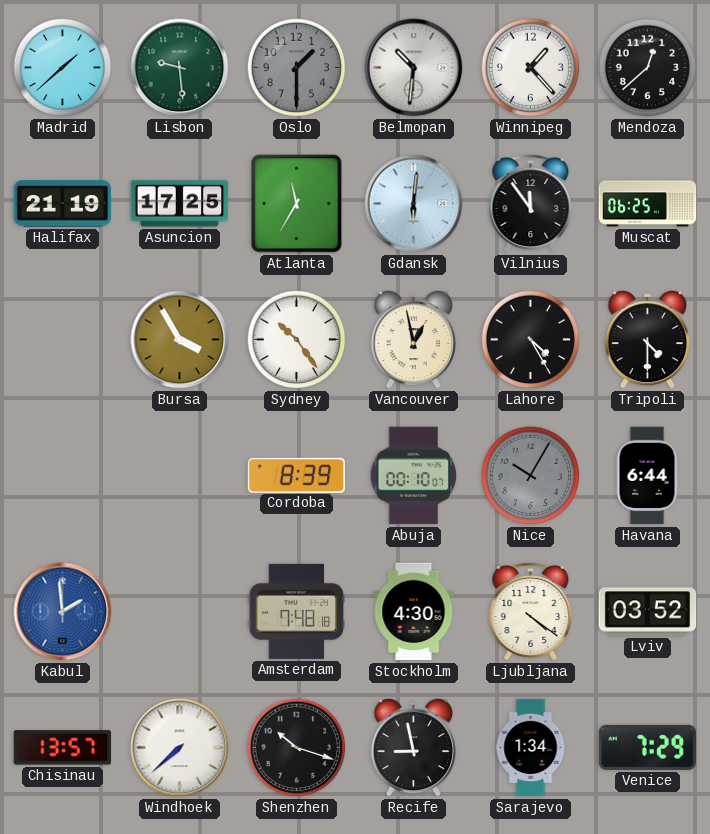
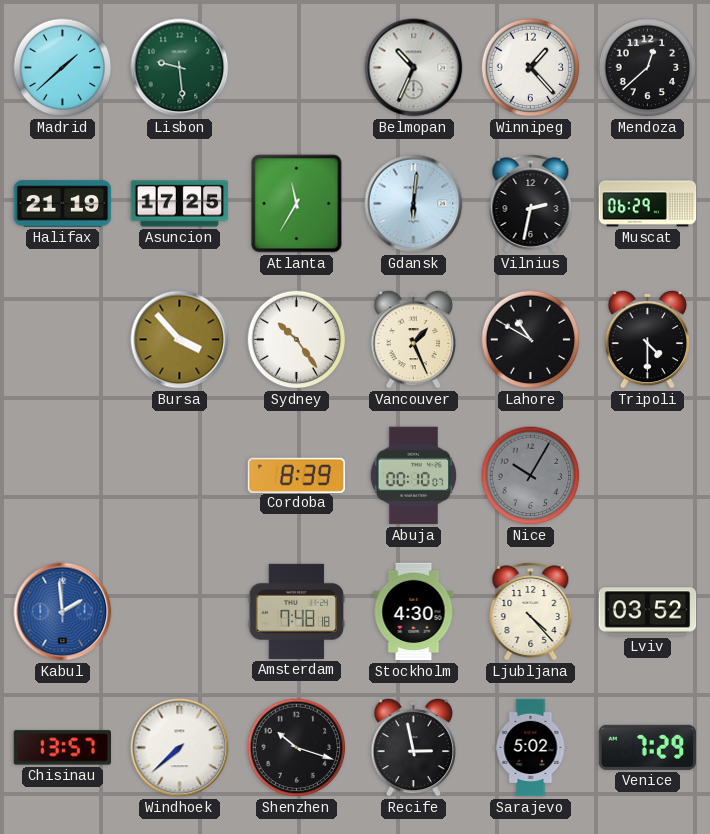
Oslo: 1:30 -> none (297, 68)
Belmopan: 10:31 -> 10:34 (414, 68)
Vilnius: 11:54 -> 2:32 (531, 204)
Muscat: 06:25 -> 06:29 (648, 204)
Bursa: 3:55 -> 3:53 (180, 340)
Vancouver: 12:58 -> 1:26 (414, 339)
Lahore: 4:25 -> 10:50 (531, 340)
Havana: 6:44 -> none (647, 476)
Ljubljana: 4:21 -> 4:23 (531, 612)
Recife: 8:58 -> 2:58 (414, 747)
Sarajevo: 1:34 -> 5:02 (531, 748)
